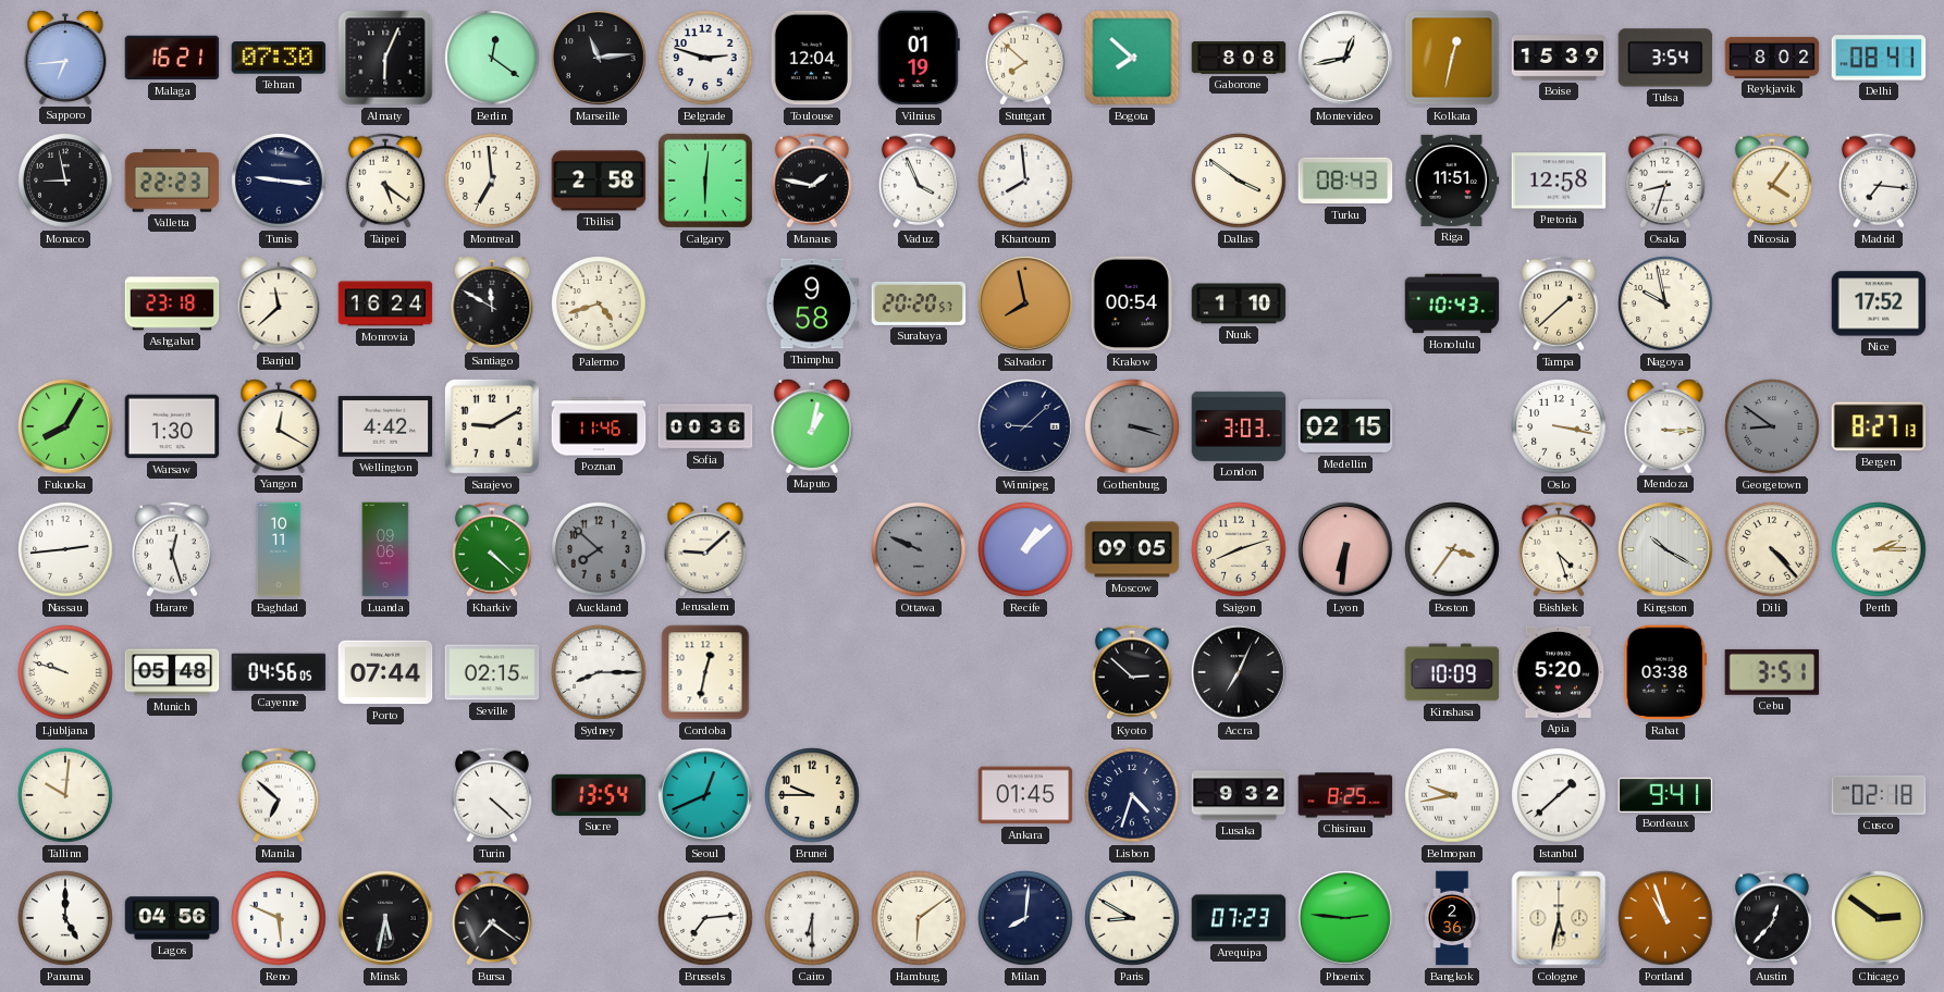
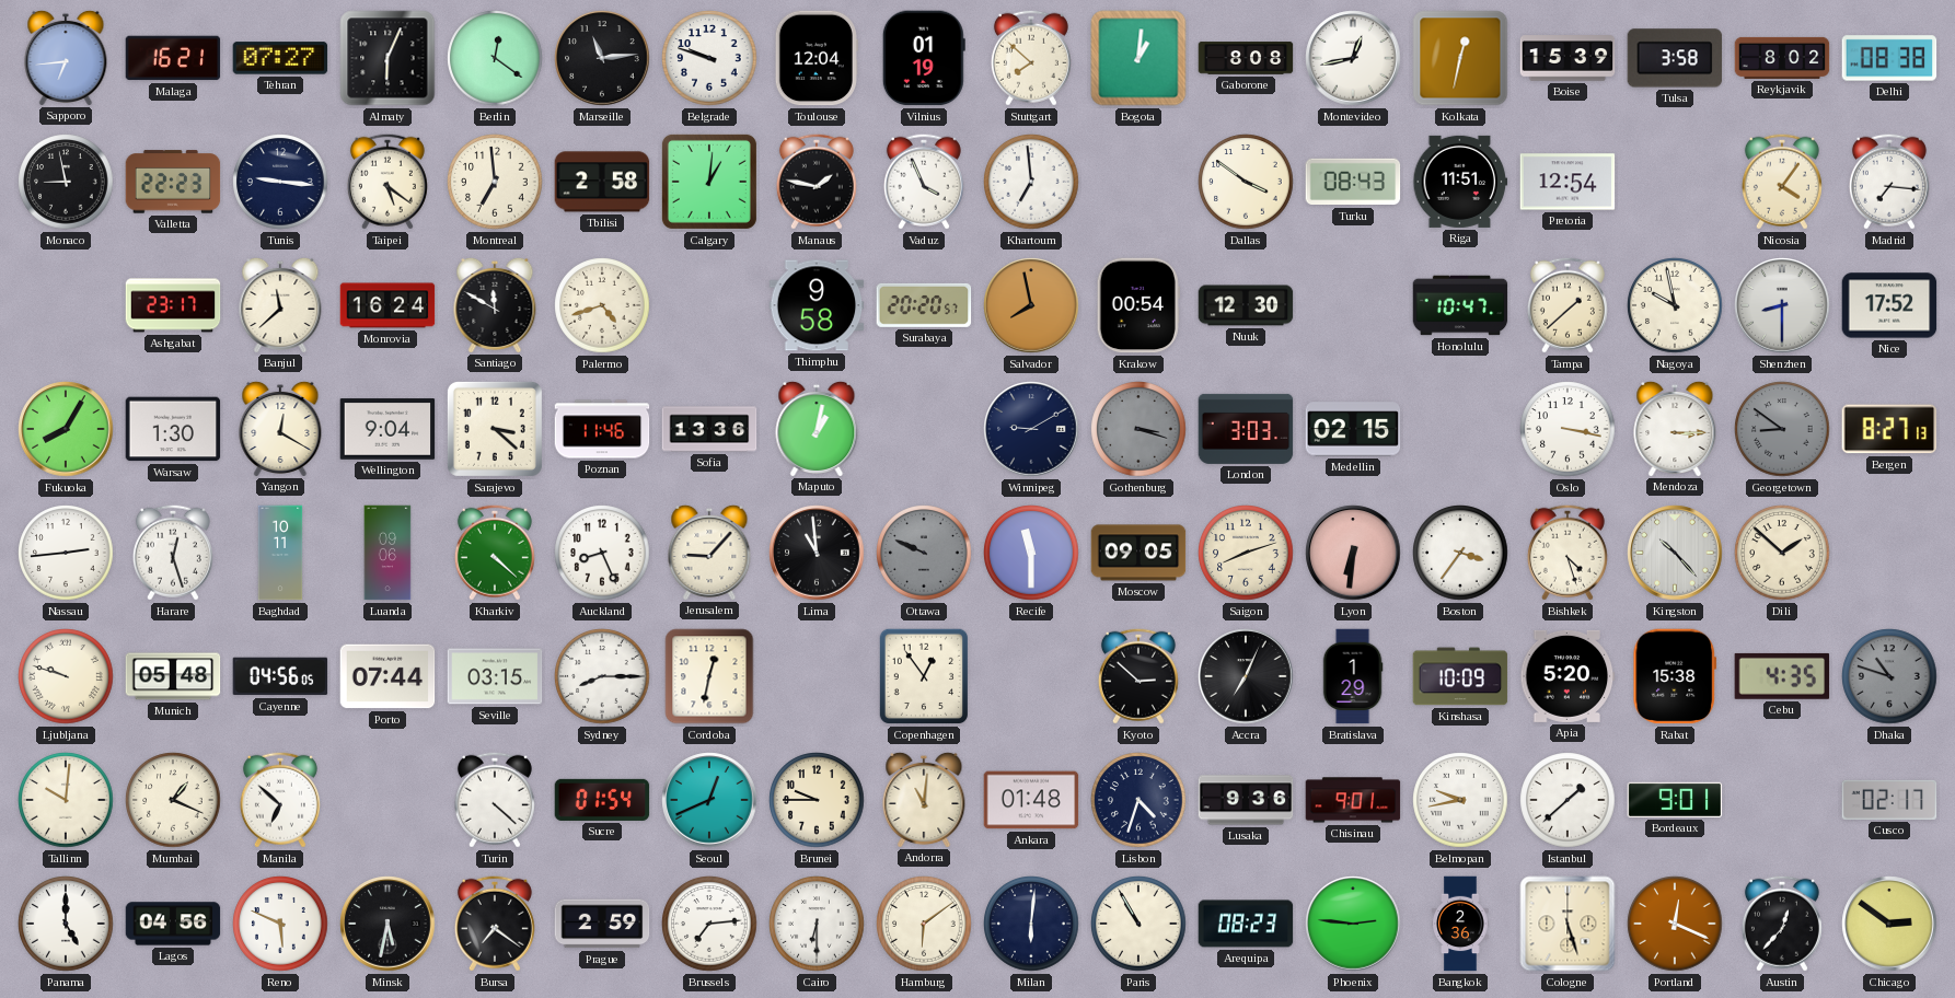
Tehran: 07:30 -> 07:27 (280, 58)
Belgrade: 2:48 -> 9:48 (709, 58)
Bogota: 7:52 -> 1:01 (1138, 58)
Tulsa: 3:54 -> 3:58 (1675, 58)
Delhi: 08:41 -> 08:38 (1889, 58)
Calgary: 6:01 -> 1:01 (709, 182)
Khartoum: 7:59 -> 6:59 (1031, 182)
Pretoria: 12:58 -> 12:54 (1568, 182)
Osaka: 8:33 -> none (1665, 181)
Ashgabat: 23:18 -> 23:17 (173, 305)
Nuuk: 1:10 -> 12:30 (1246, 305)
Honolulu: 10:43 -> 10:47 (1460, 305)
Shenzhen: none -> 8:30 (1782, 305)
Wellington: 4:42 -> 9:04 (387, 429)
Sarajevo: 9:10 -> 3:22 (495, 429)
Sofia: 00:36 -> 13:36 (709, 429)
Winnipeg: 9:08 -> 9:10 (1031, 429)
Auckland: 7:52 -> 8:26 (602, 553)
Auckland dial: grey -> white (602, 553)
Jerusalem: 9:08 -> 9:07 (709, 552)
Lima: none -> 10:59 (817, 553)
Recife: 1:08 -> 11:30 (1031, 553)
Kingston: 10:20 -> 10:23 (1675, 553)
Dili: 4:23 -> 1:52 (1782, 553)
Perth: 2:15 -> none (1879, 549)
Seville: 02:15 -> 03:15 (495, 676)
Copenhagen: none -> 12:54 (923, 676)
Bratislava: none -> 1:29 (1353, 676)
Rabat: 03:38 -> 15:38 (1675, 676)
Cebu: 3:51 -> 4:35 (1782, 676)
Dhaka: none -> 10:48 (1889, 676)
Mumbai: none -> 1:19 (173, 800)
Sucre: 13:54 -> 01:54 (602, 800)
Andorra: none -> 11:01 (924, 799)
Ankara: 01:45 -> 01:48 (1031, 800)
Lusaka: 9:32 -> 9:36 (1246, 800)
Chisinau: 8:25 -> 9:01 (1353, 800)
Bordeaux: 9:41 -> 9:01 (1675, 800)
Cusco: 02:18 -> 02:17 (1889, 800)
Prague: none -> 2:59 (602, 924)
Milan: 8:01 -> 6:01 (1031, 924)
Paris: 8:50 -> 10:55 (1138, 924)
Arequipa: 07:23 -> 08:23 (1246, 924)
Cologne: 5:32 -> 5:27 (1568, 924)
Portland: 10:57 -> 12:19 (1675, 924)
